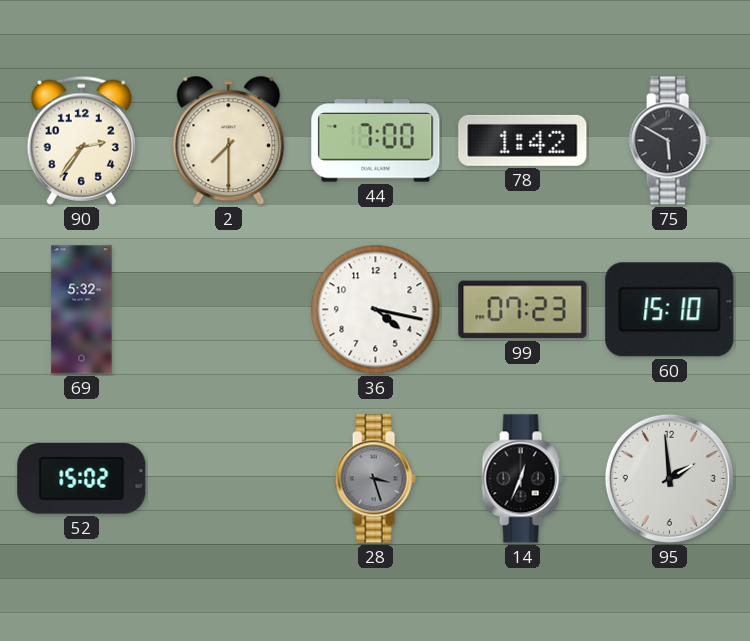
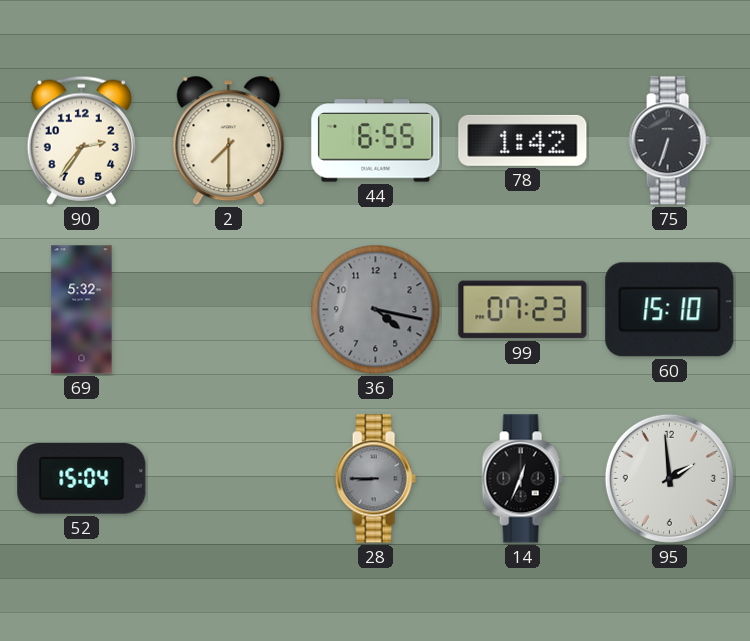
44: 7:00 -> 6:55 (376, 141)
75: 5:50 -> 6:33 (669, 141)
36 dial: white -> grey (376, 310)
52: 15:02 -> 15:04 (82, 479)
28: 3:27 -> 8:45 (375, 479)
